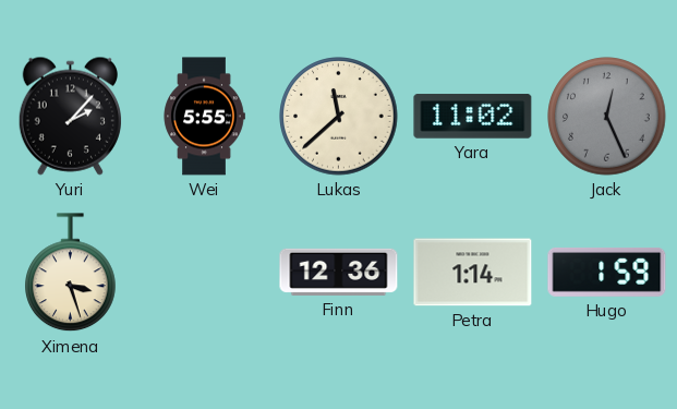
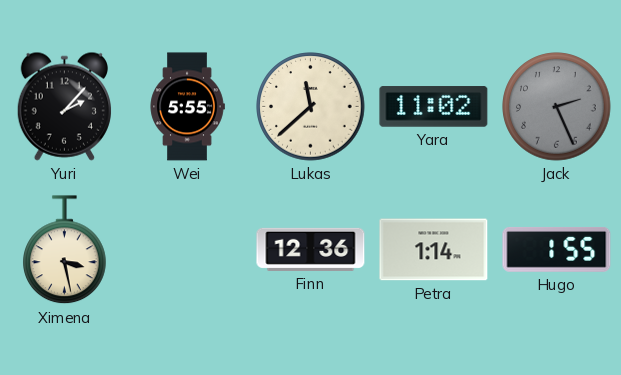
Jack: 12:26 -> 2:26 (557, 107)
Ximena: 3:27 -> 3:28 (65, 250)
Hugo: 1:59 -> 1:55 (557, 249)
